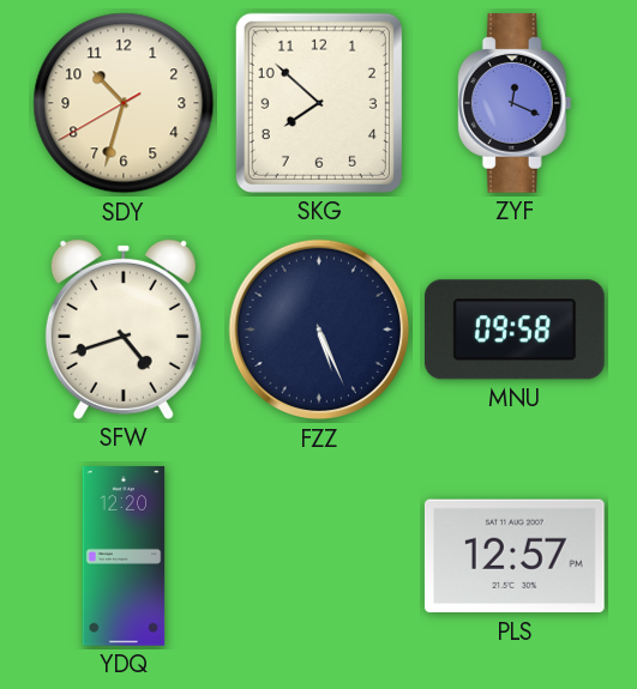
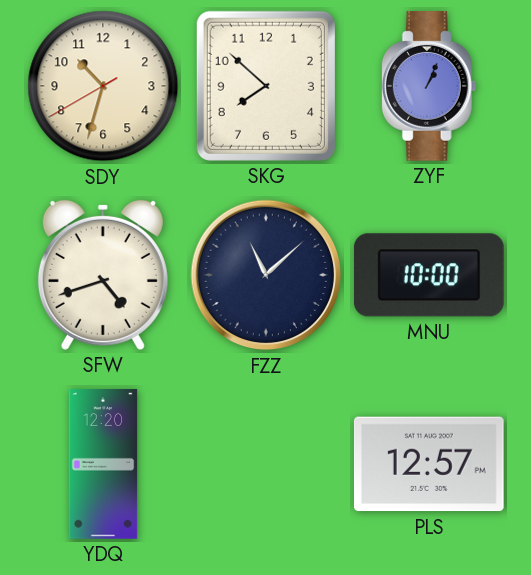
ZYF: 12:19 -> 1:04 (429, 87)
FZZ: 5:26 -> 11:08 (266, 275)
MNU: 09:58 -> 10:00 (429, 275)
